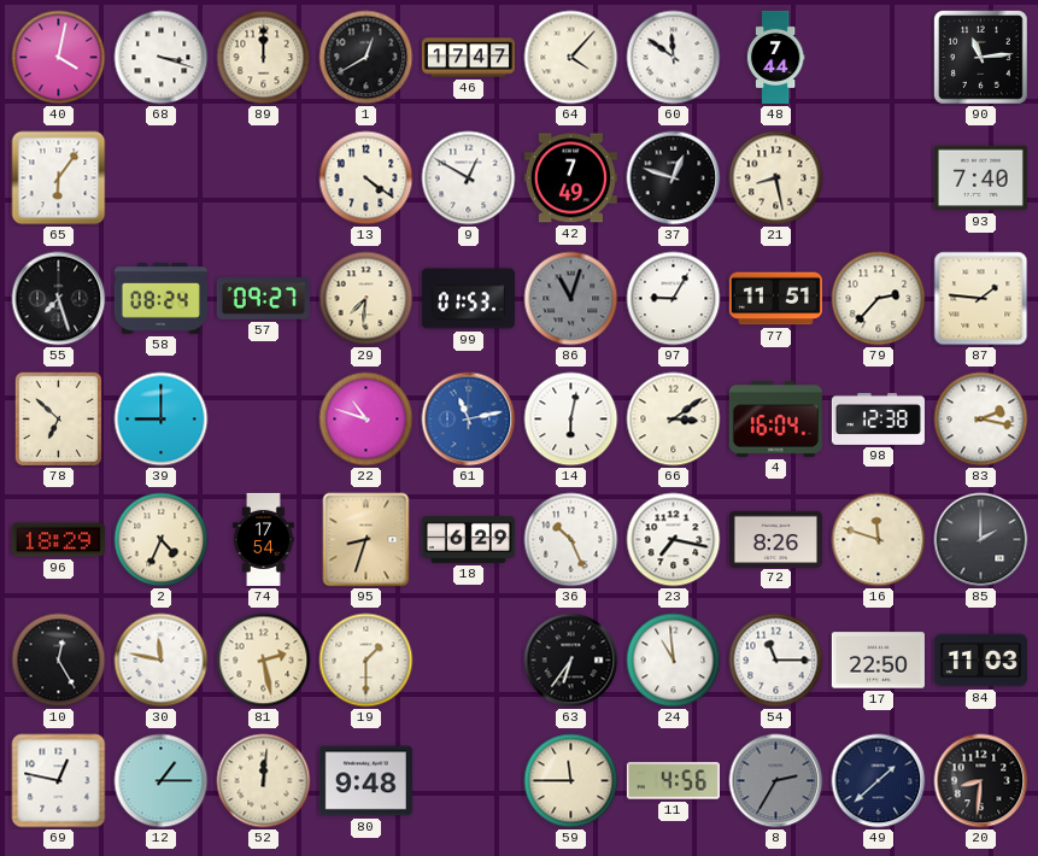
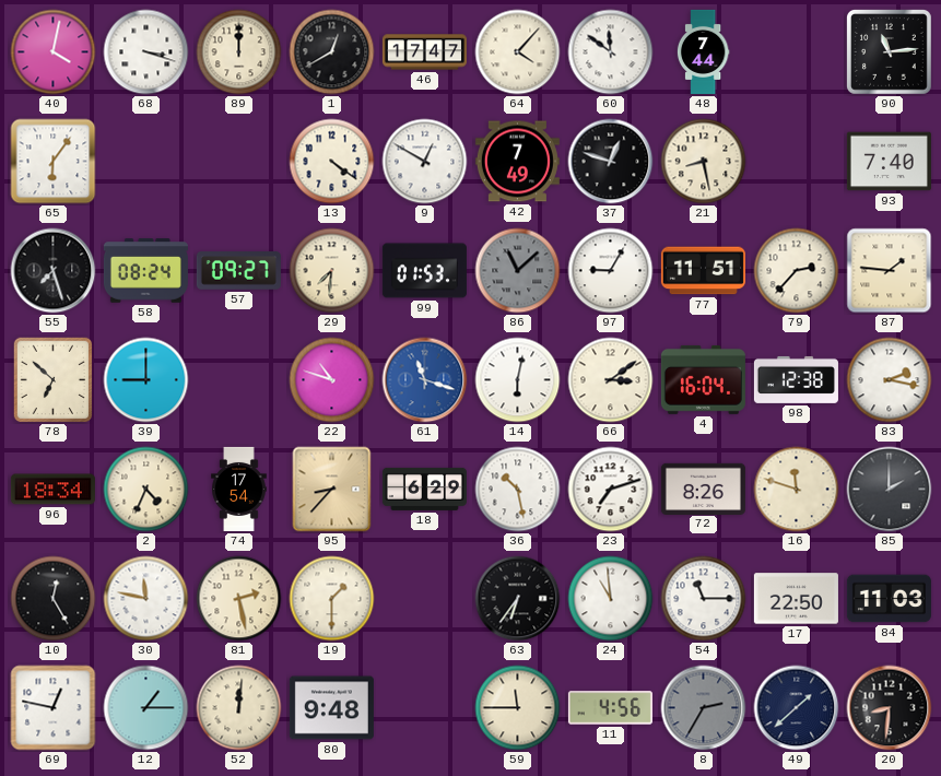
86: 11:03 -> 11:08 (518, 271)
61: 11:13 -> 11:18 (425, 380)
96: 18:29 -> 18:34 (52, 490)
95: 8:33 -> 8:37 (332, 490)
36: 10:26 -> 10:28 (518, 490)
23: 7:17 -> 7:12 (611, 490)
